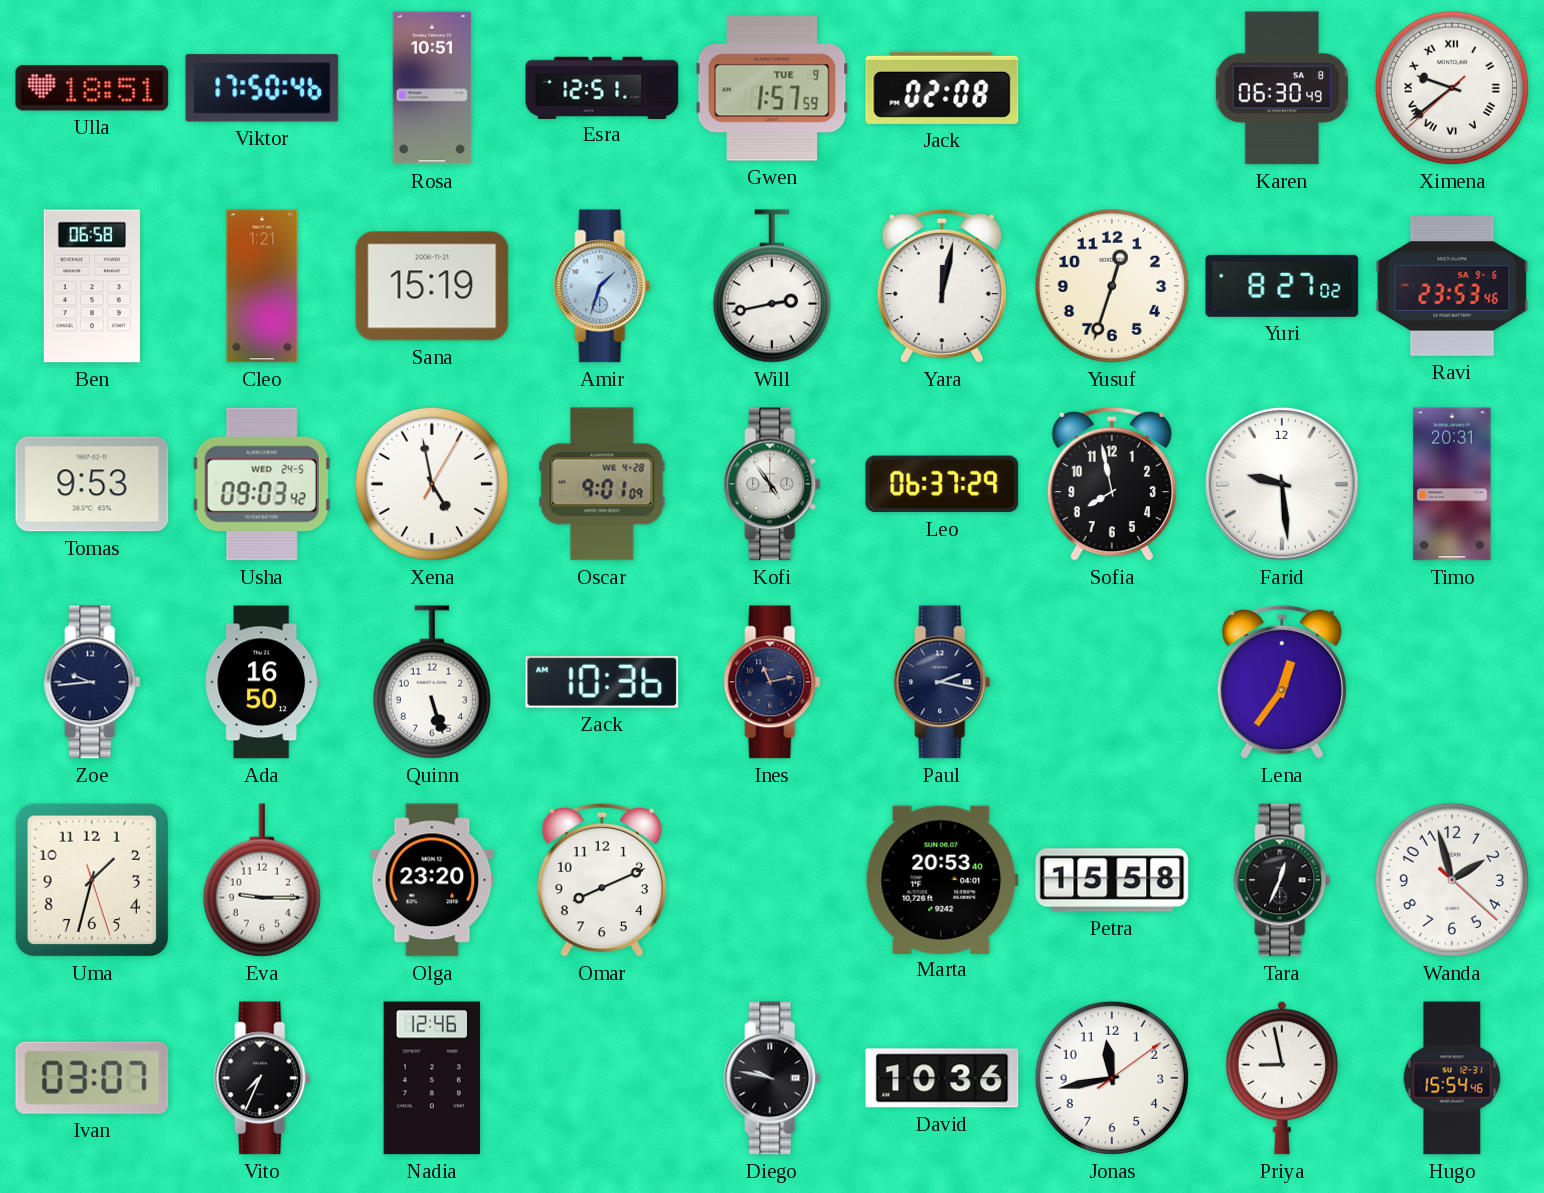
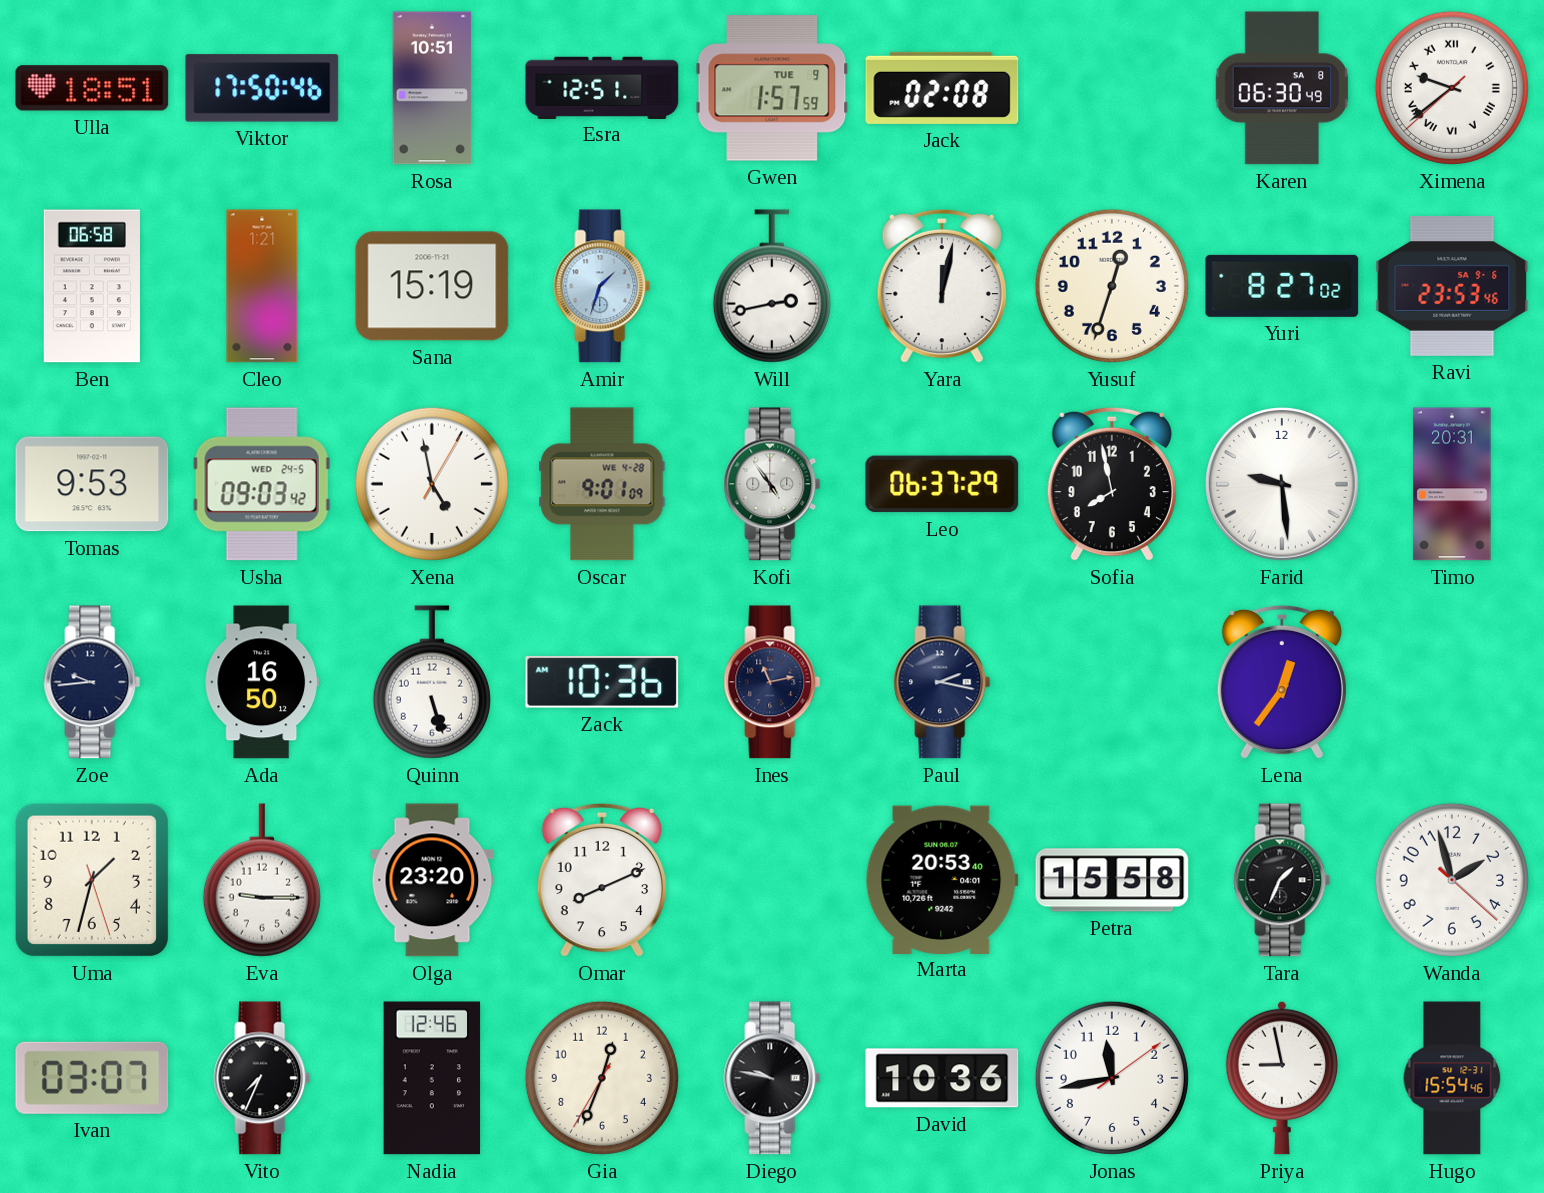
Tara: 12:34 -> 1:34 (1282, 880)
Gia: none -> 12:33 (602, 1078)
